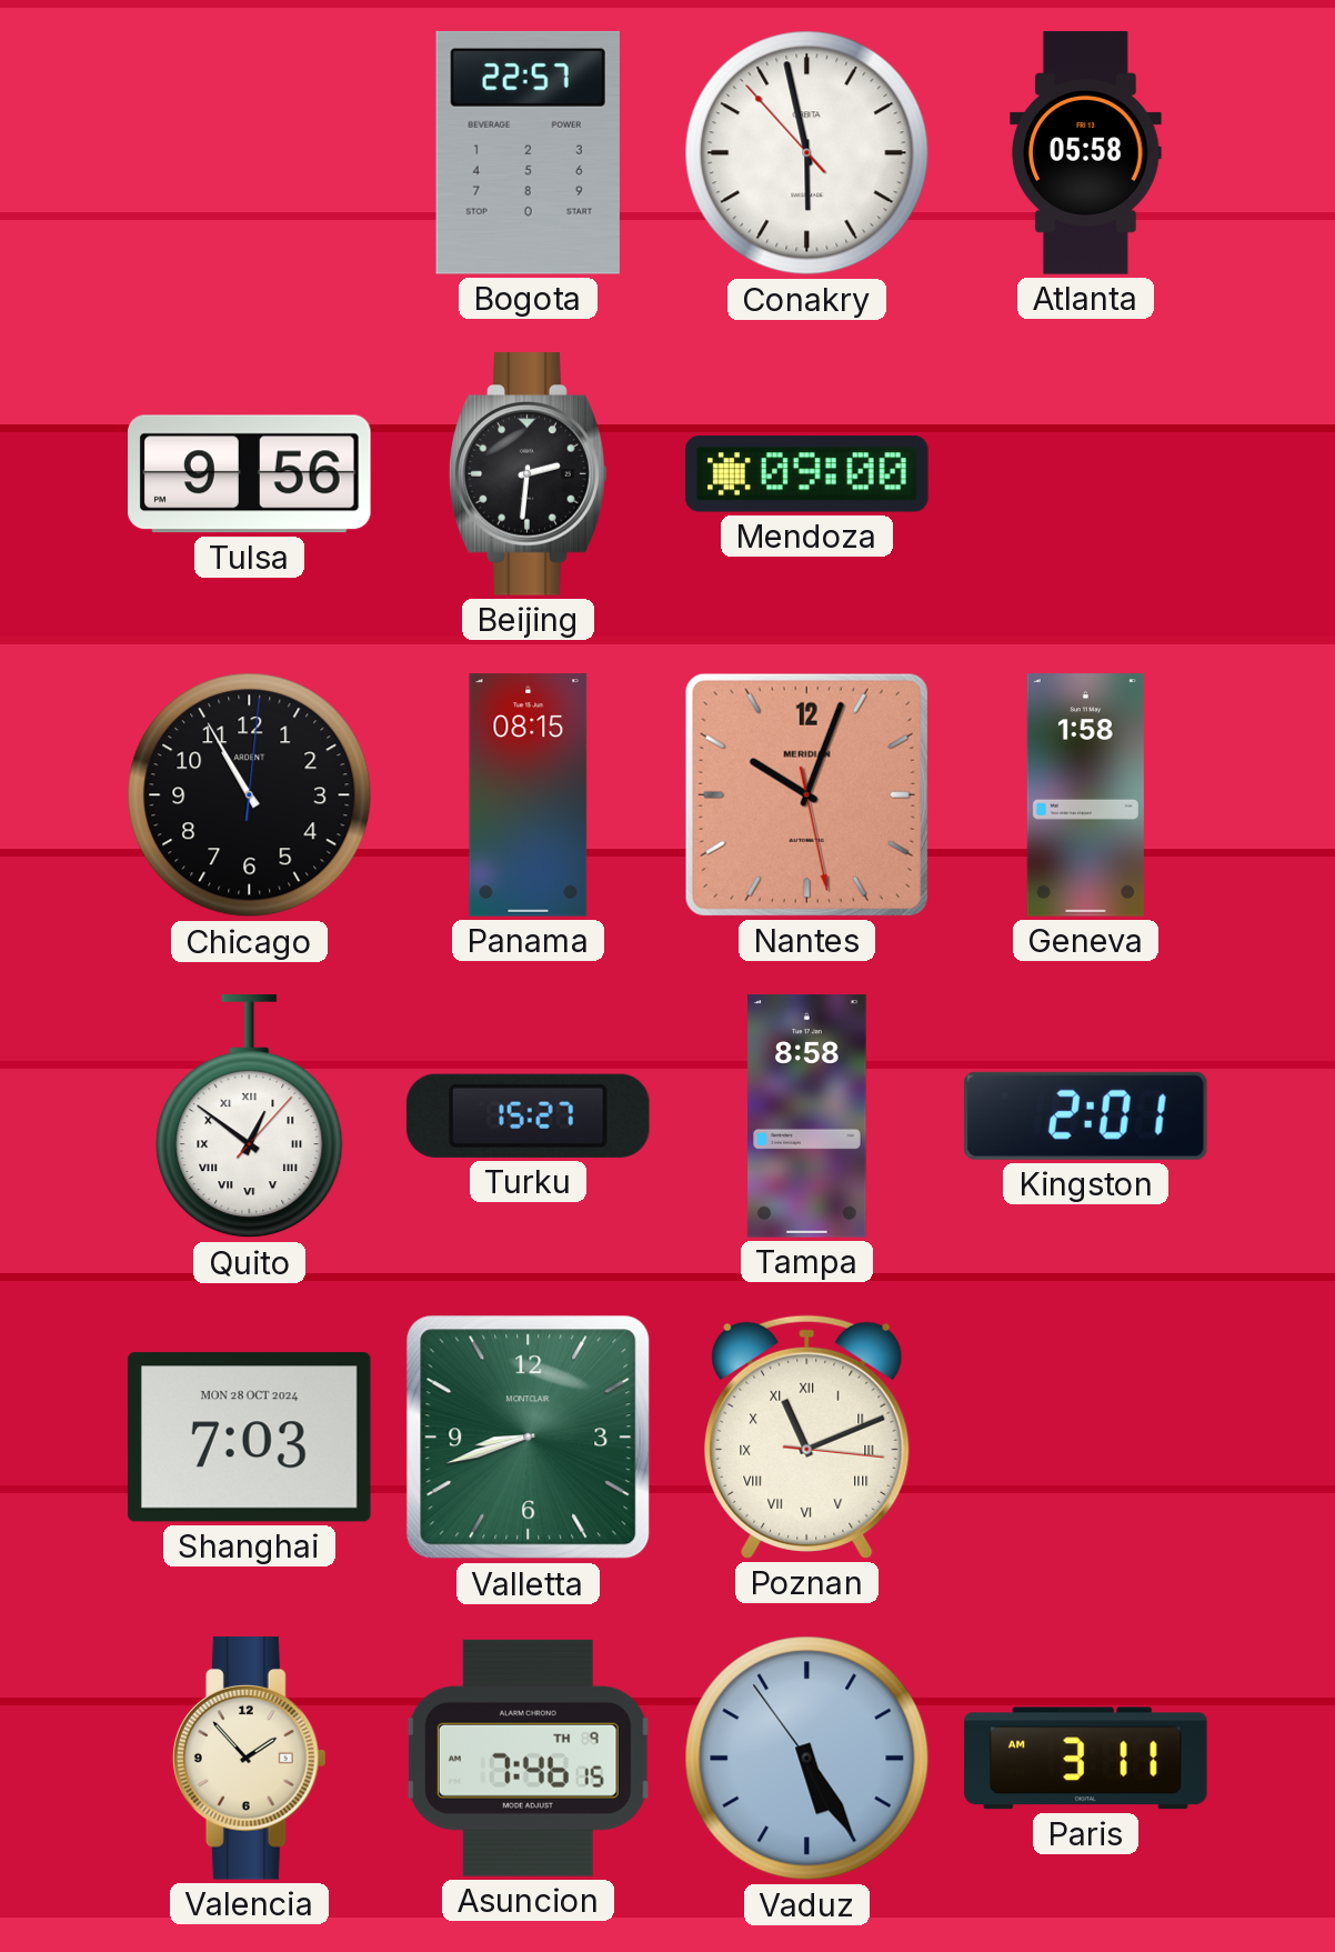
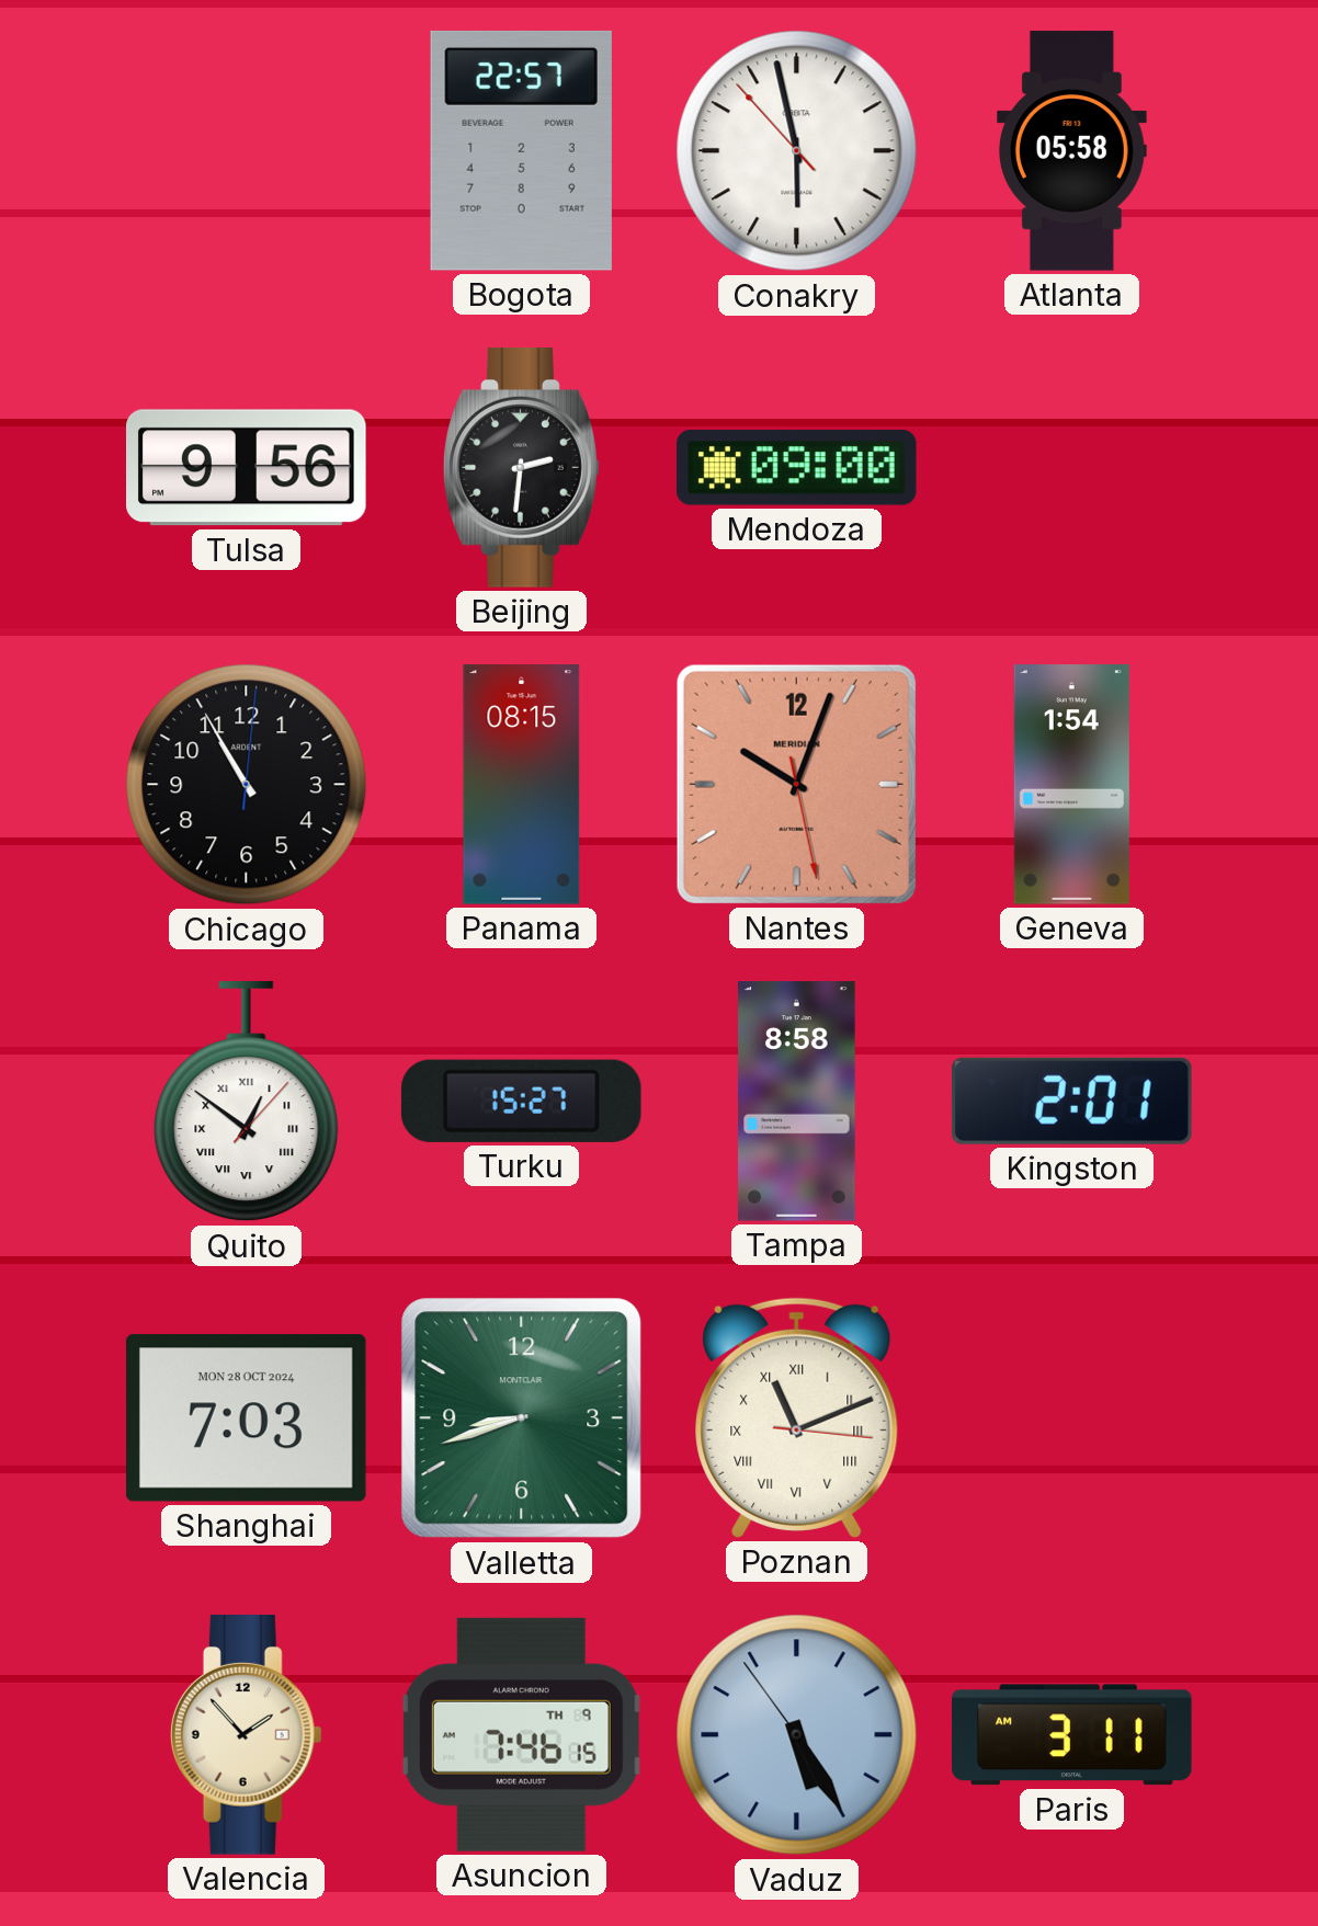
Geneva: 1:58 -> 1:54 (1071, 785)
